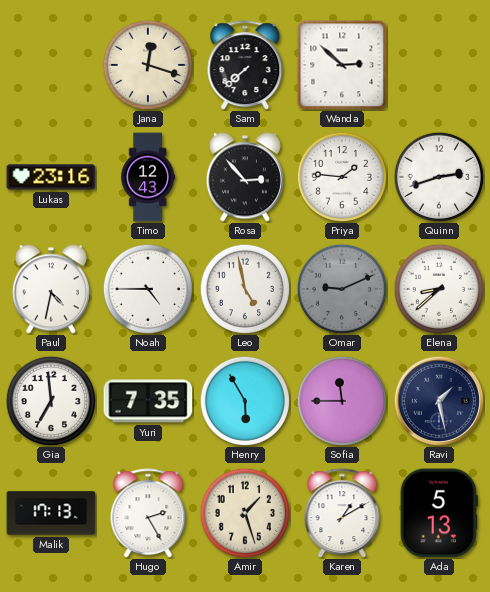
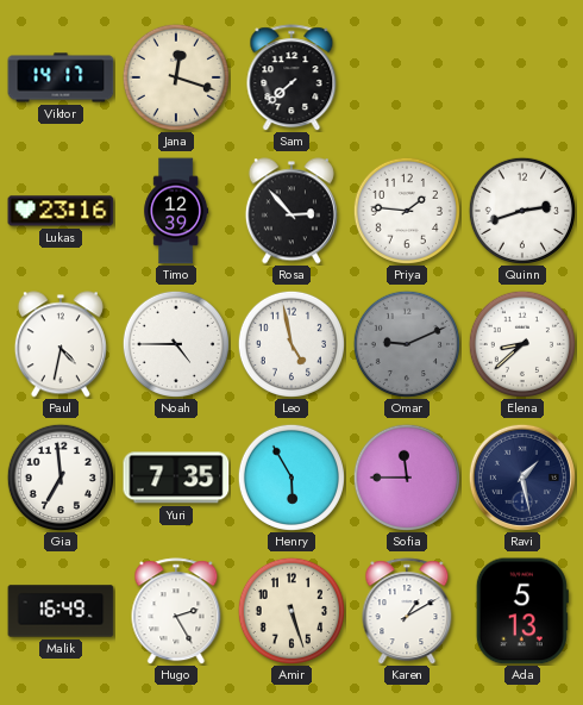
Viktor: none -> 14:17 (61, 77)
Wanda: 2:52 -> none (342, 65)
Timo: 12:43 -> 12:39 (176, 211)
Malik: 17:13 -> 16:49 (61, 611)
Amir: 1:27 -> 5:27 (291, 611)
